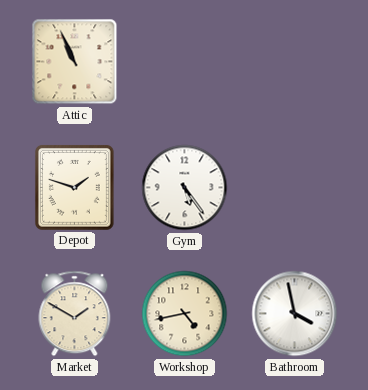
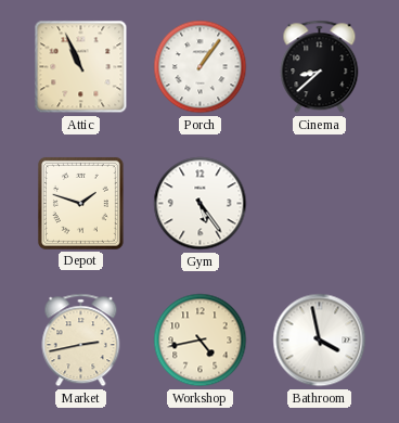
Porch: none -> 1:06 (201, 67)
Cinema: none -> 8:38 (320, 67)
Market: 1:50 -> 2:43 (81, 341)
